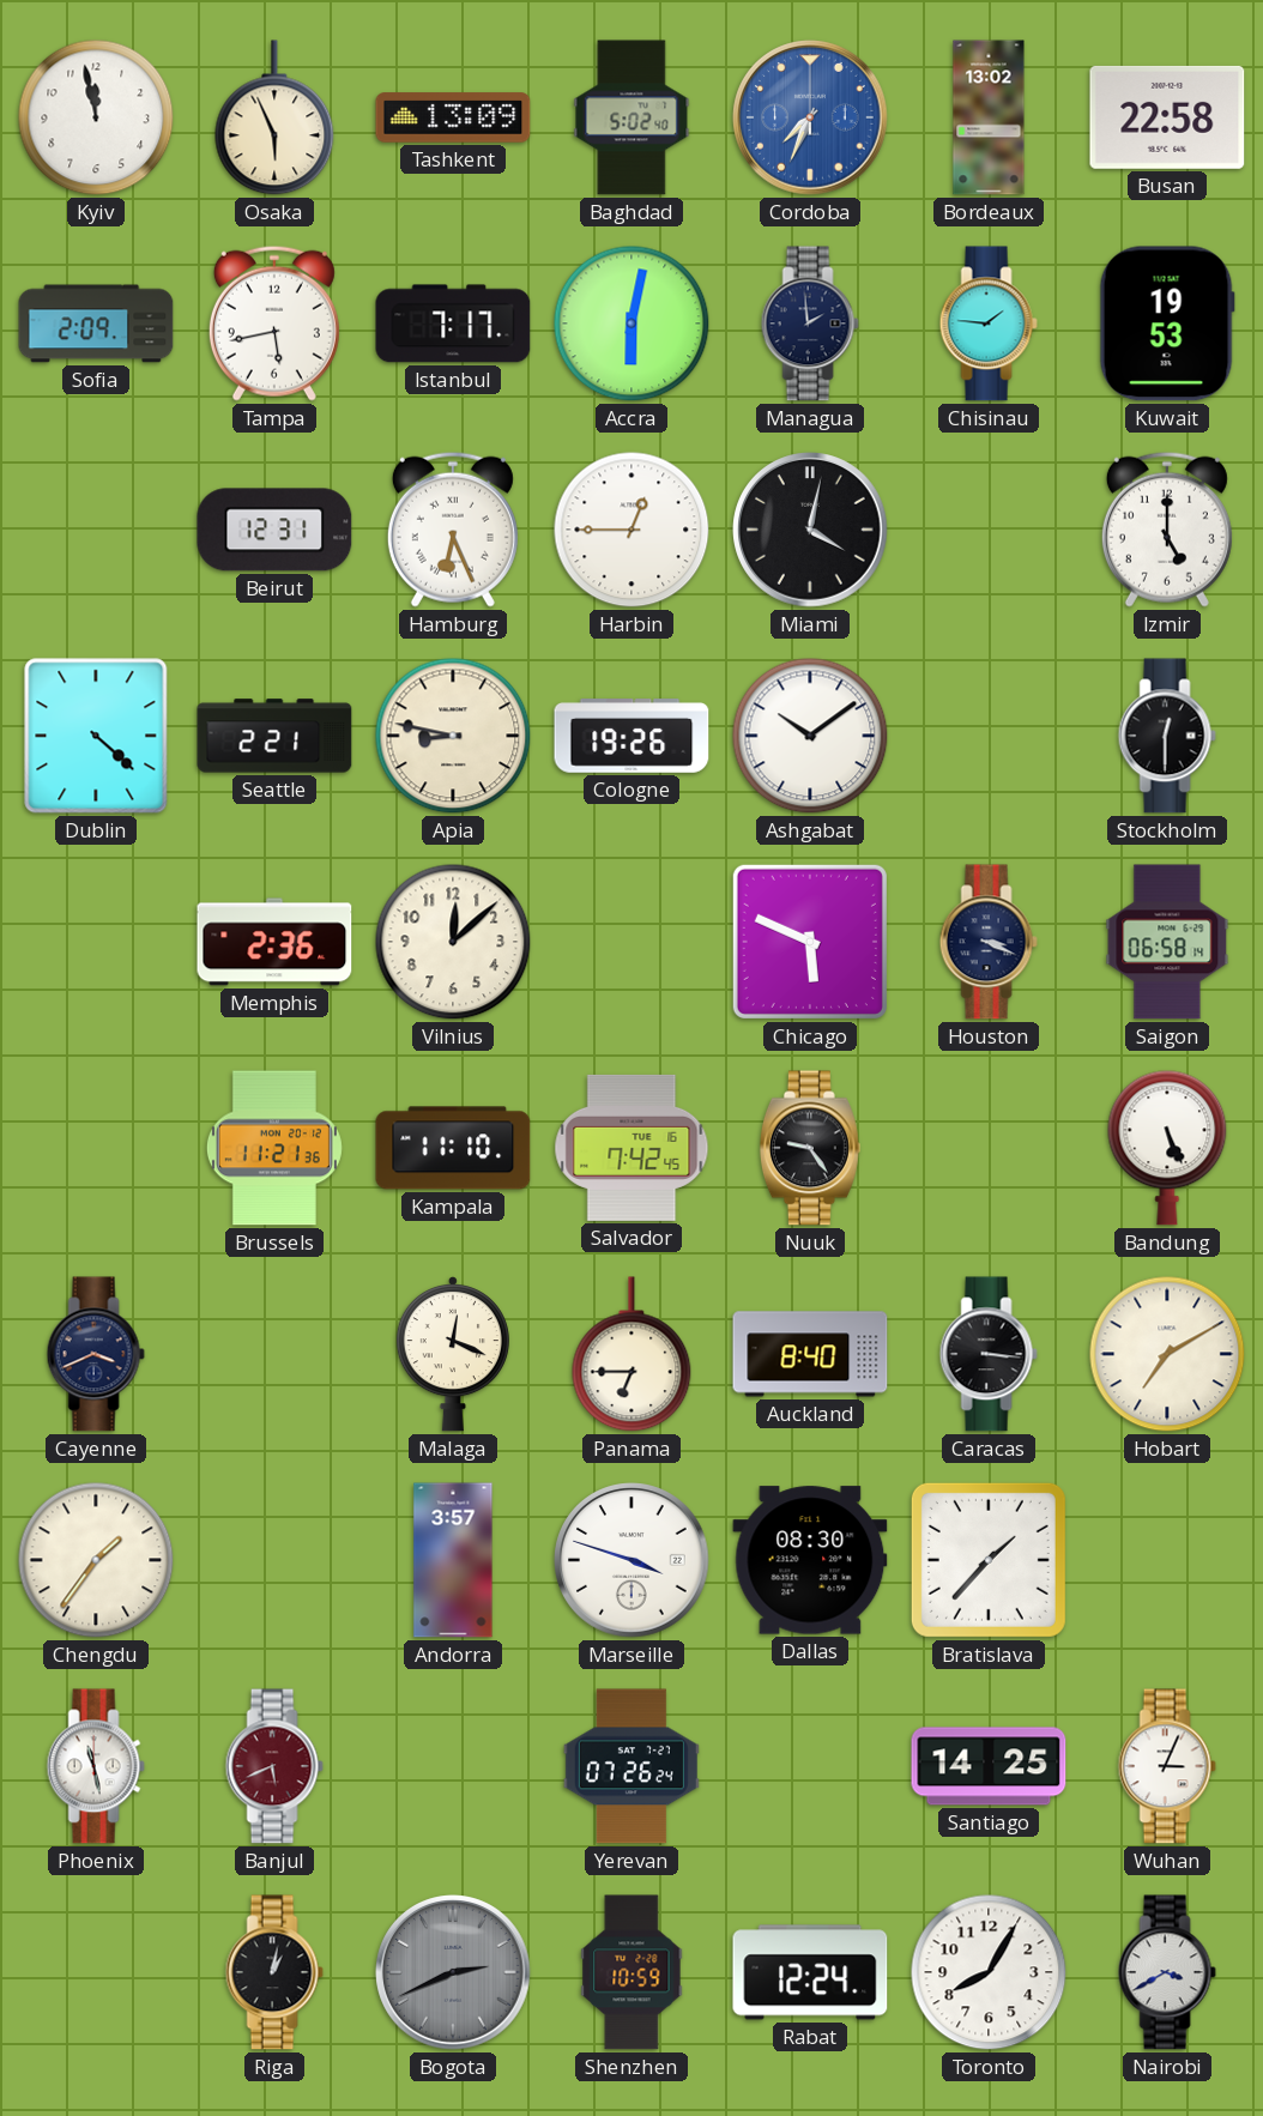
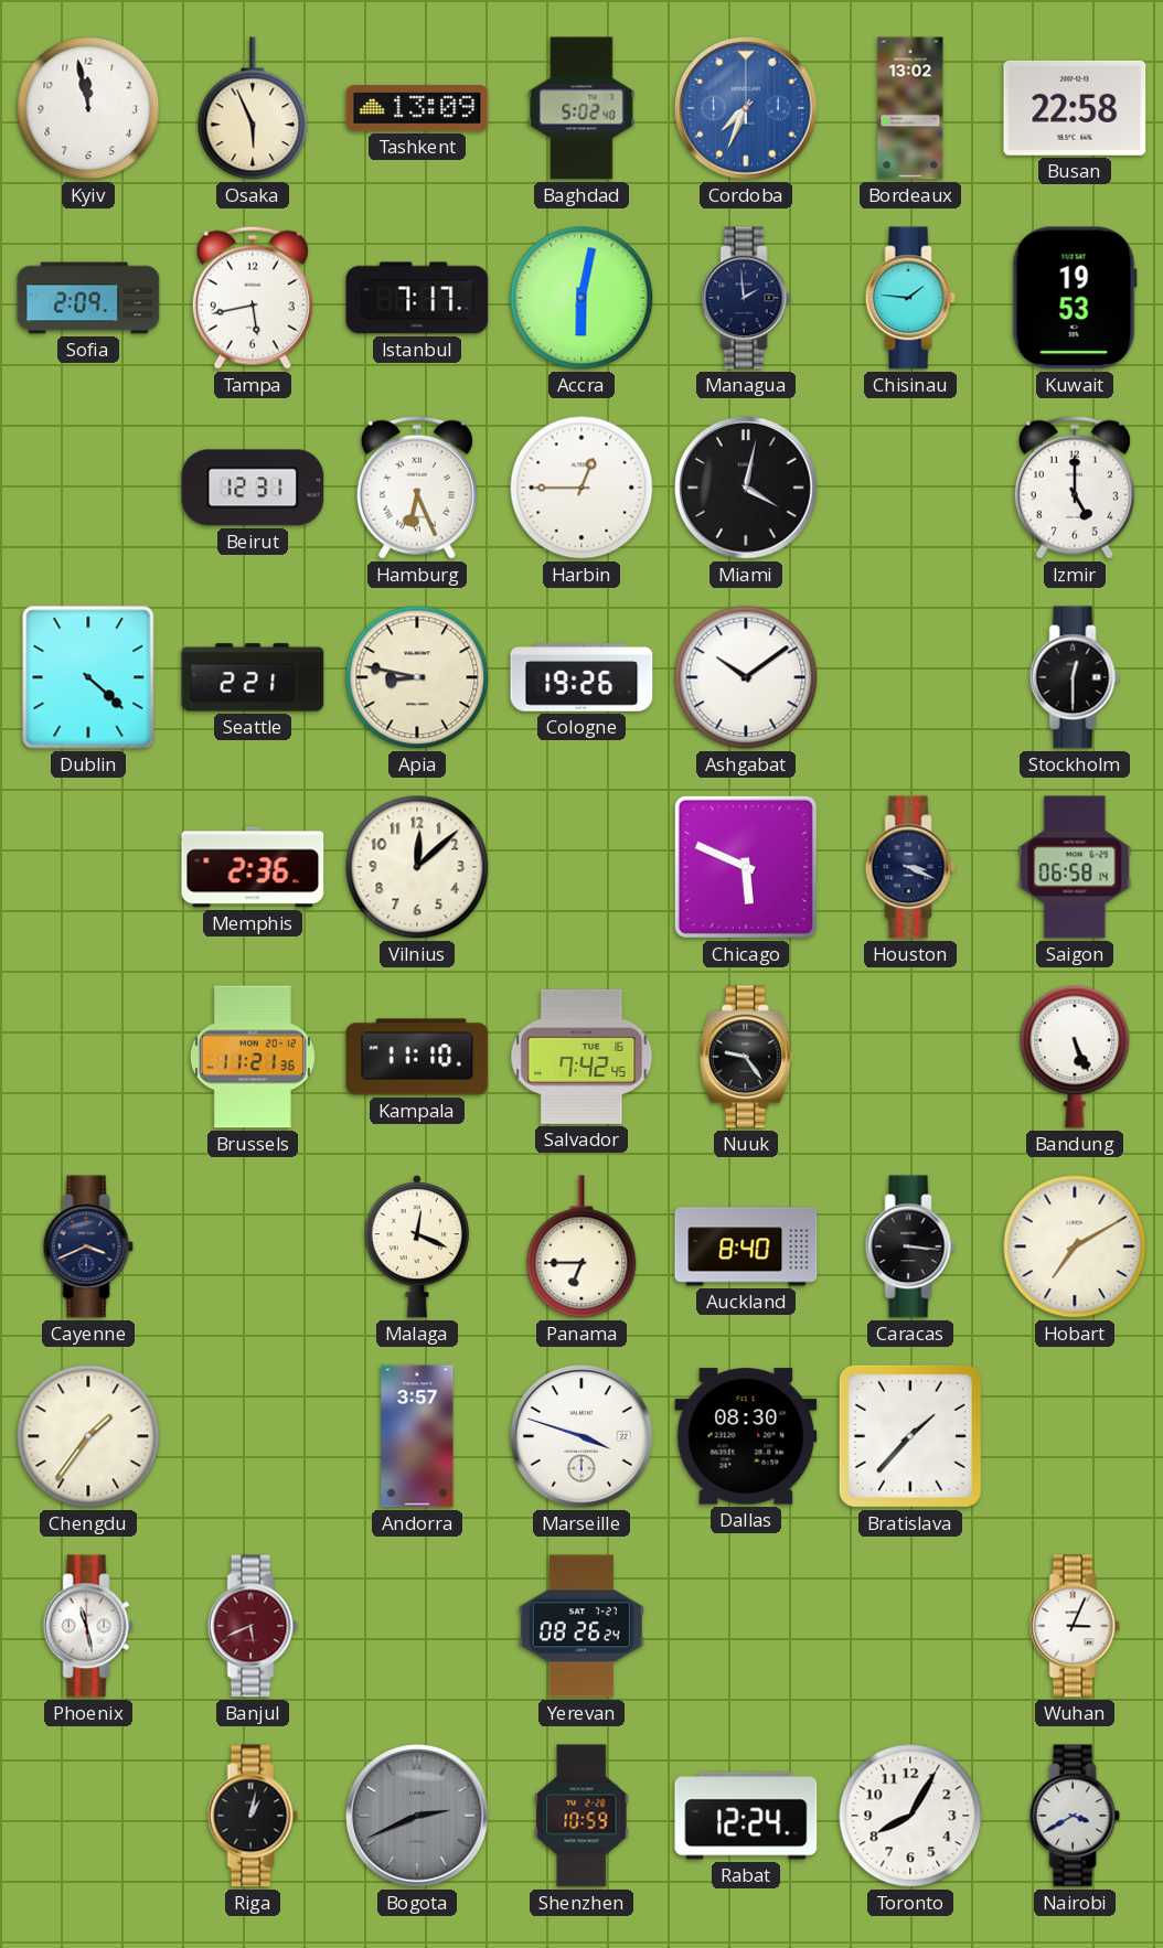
Yerevan: 07:26 -> 08:26 (581, 1626)
Santiago: 14:25 -> none (989, 1766)
